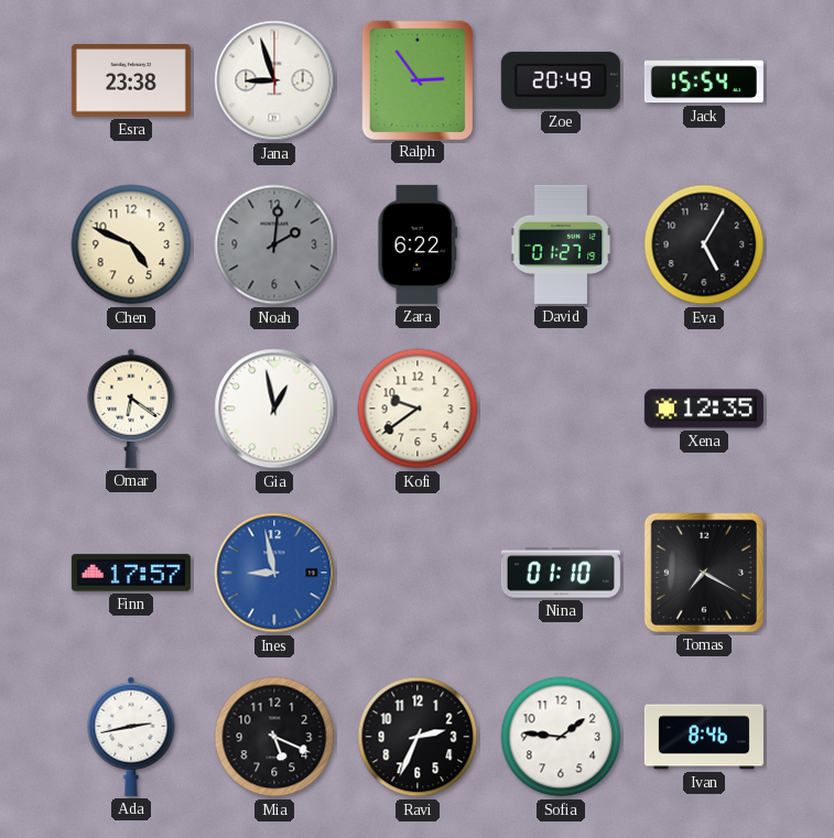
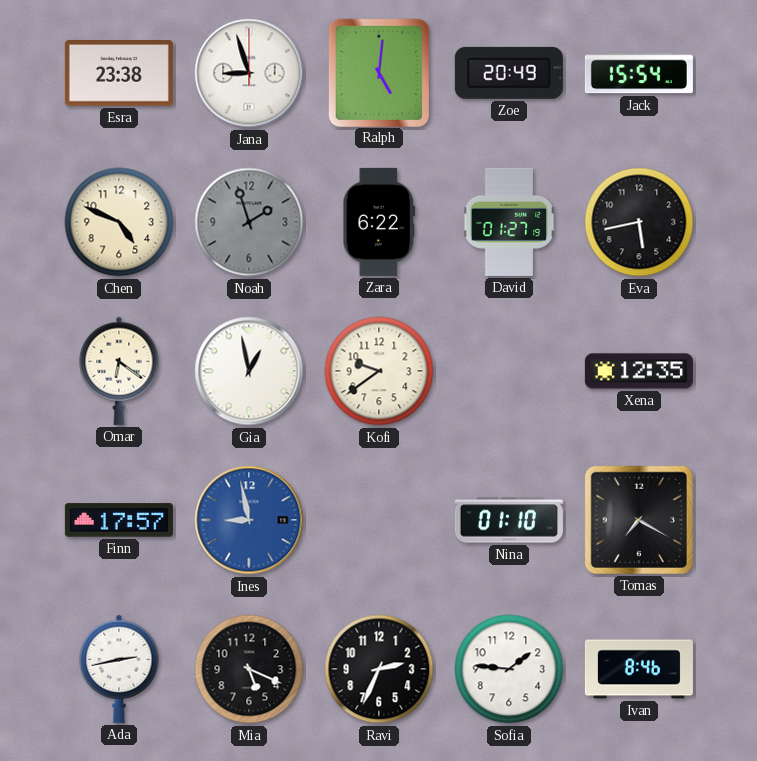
Ralph: 2:54 -> 5:01 (378, 72)
Noah: 2:01 -> 1:57 (249, 222)
Eva: 5:05 -> 5:43 (639, 222)
